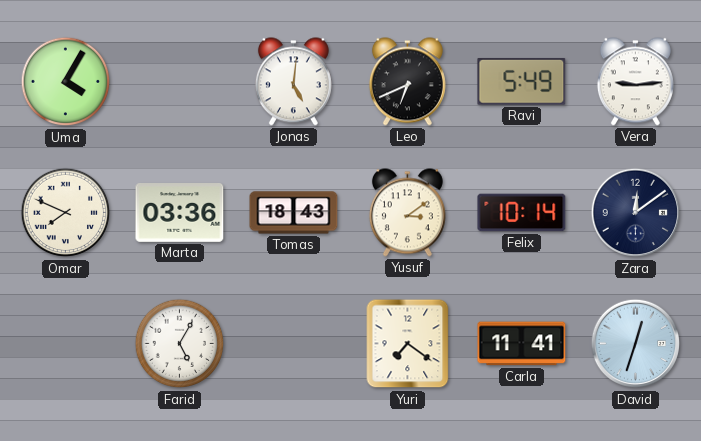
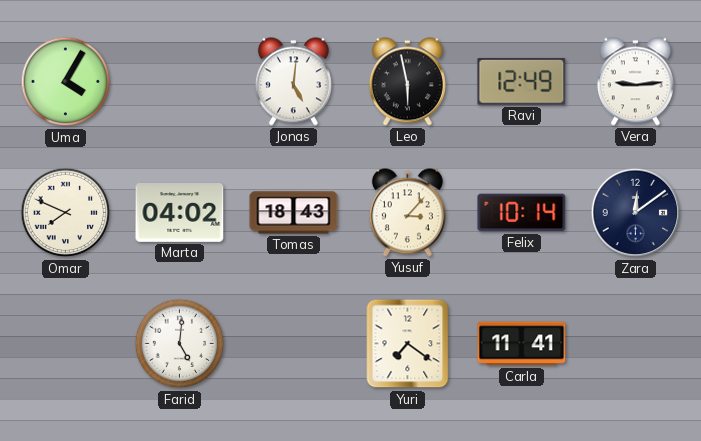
Leo: 6:41 -> 5:58 (407, 82)
Ravi: 5:49 -> 12:49 (522, 82)
Marta: 03:36 -> 04:02 (180, 213)
Yusuf: 3:09 -> 3:07 (407, 213)
Farid: 5:05 -> 5:01 (180, 344)
David: 12:33 -> none (636, 344)
